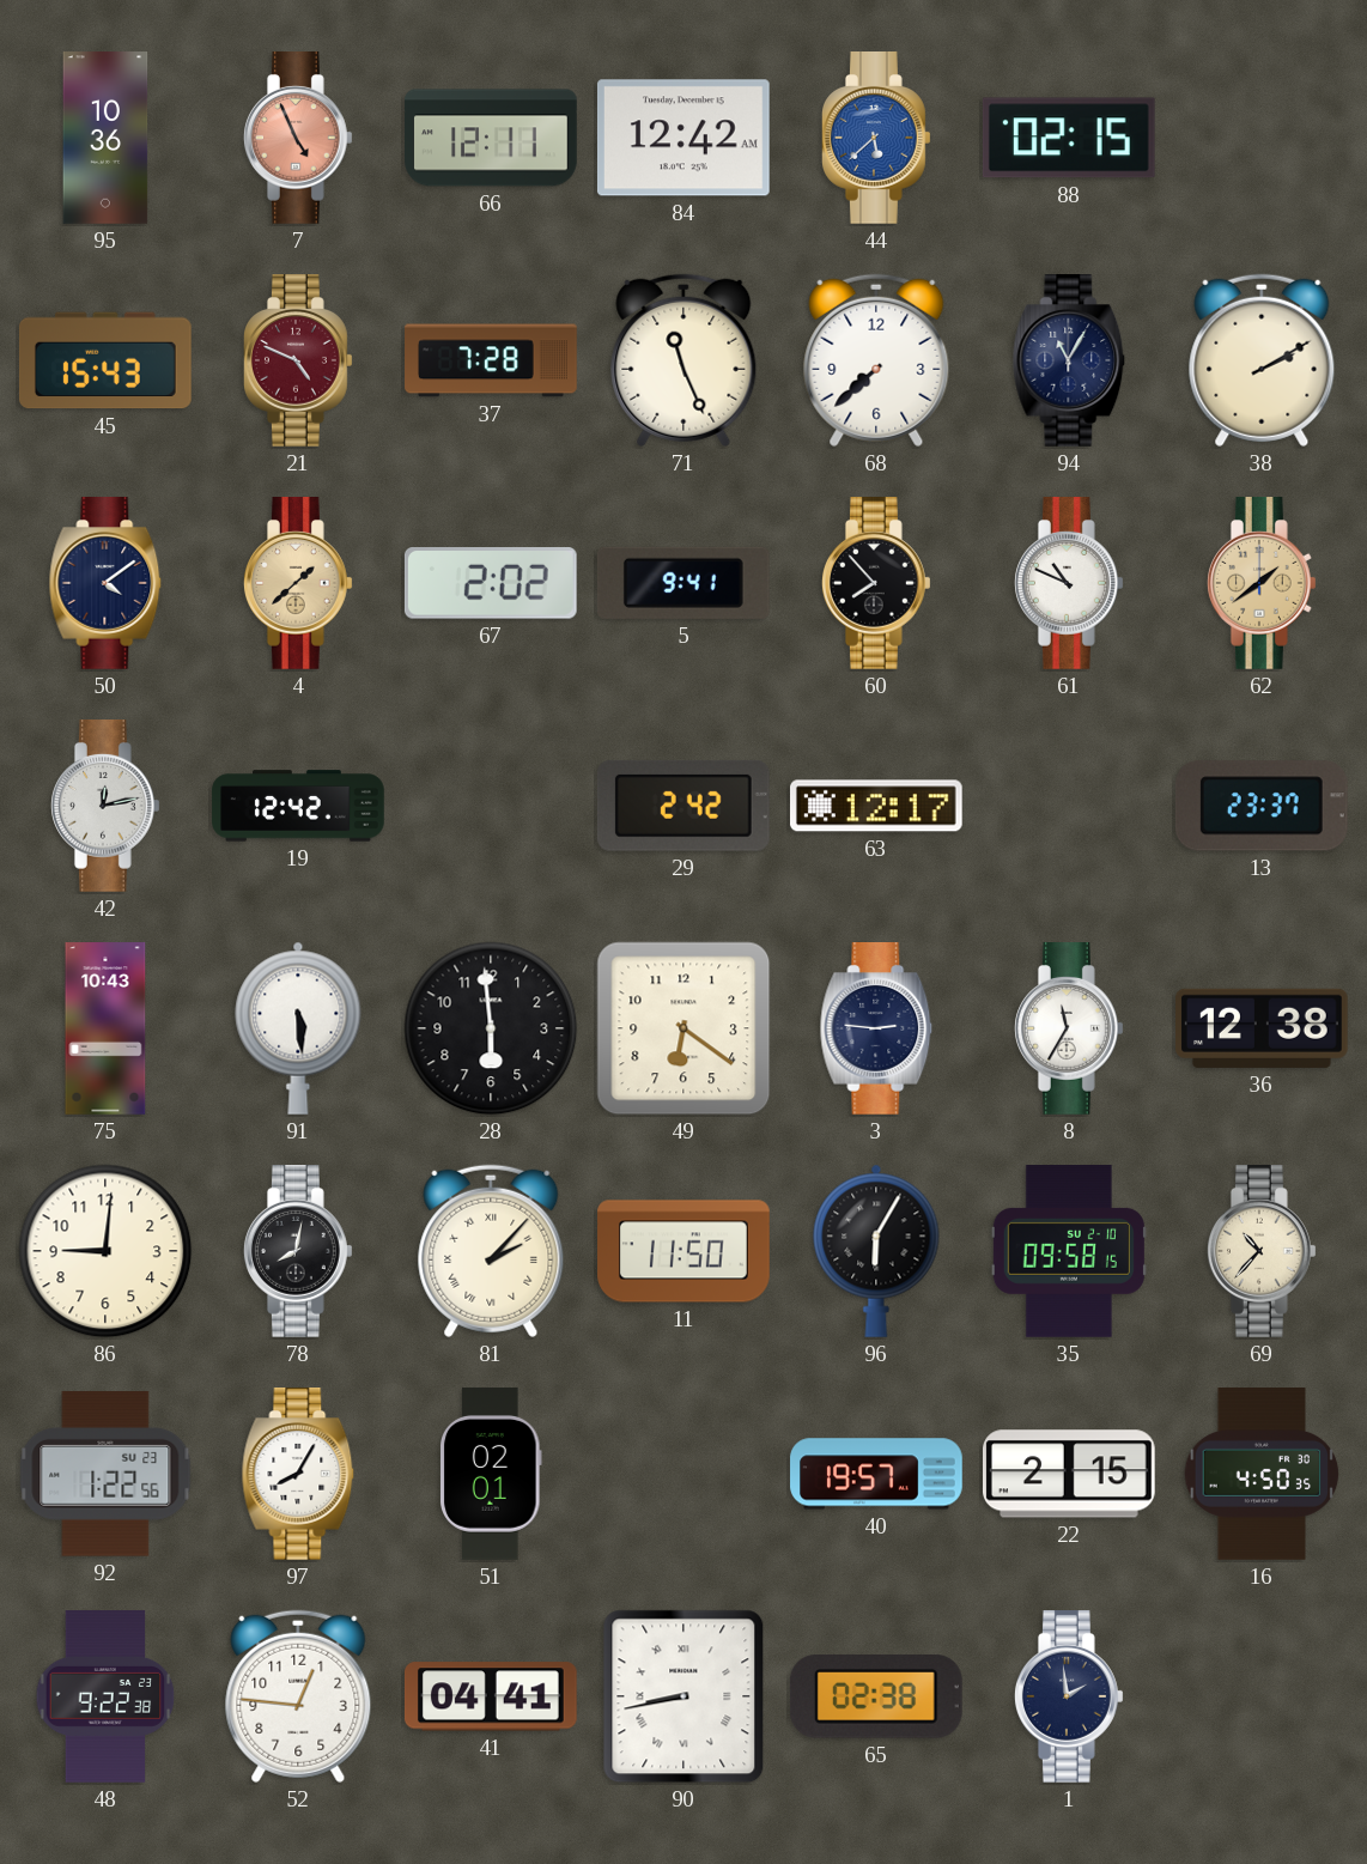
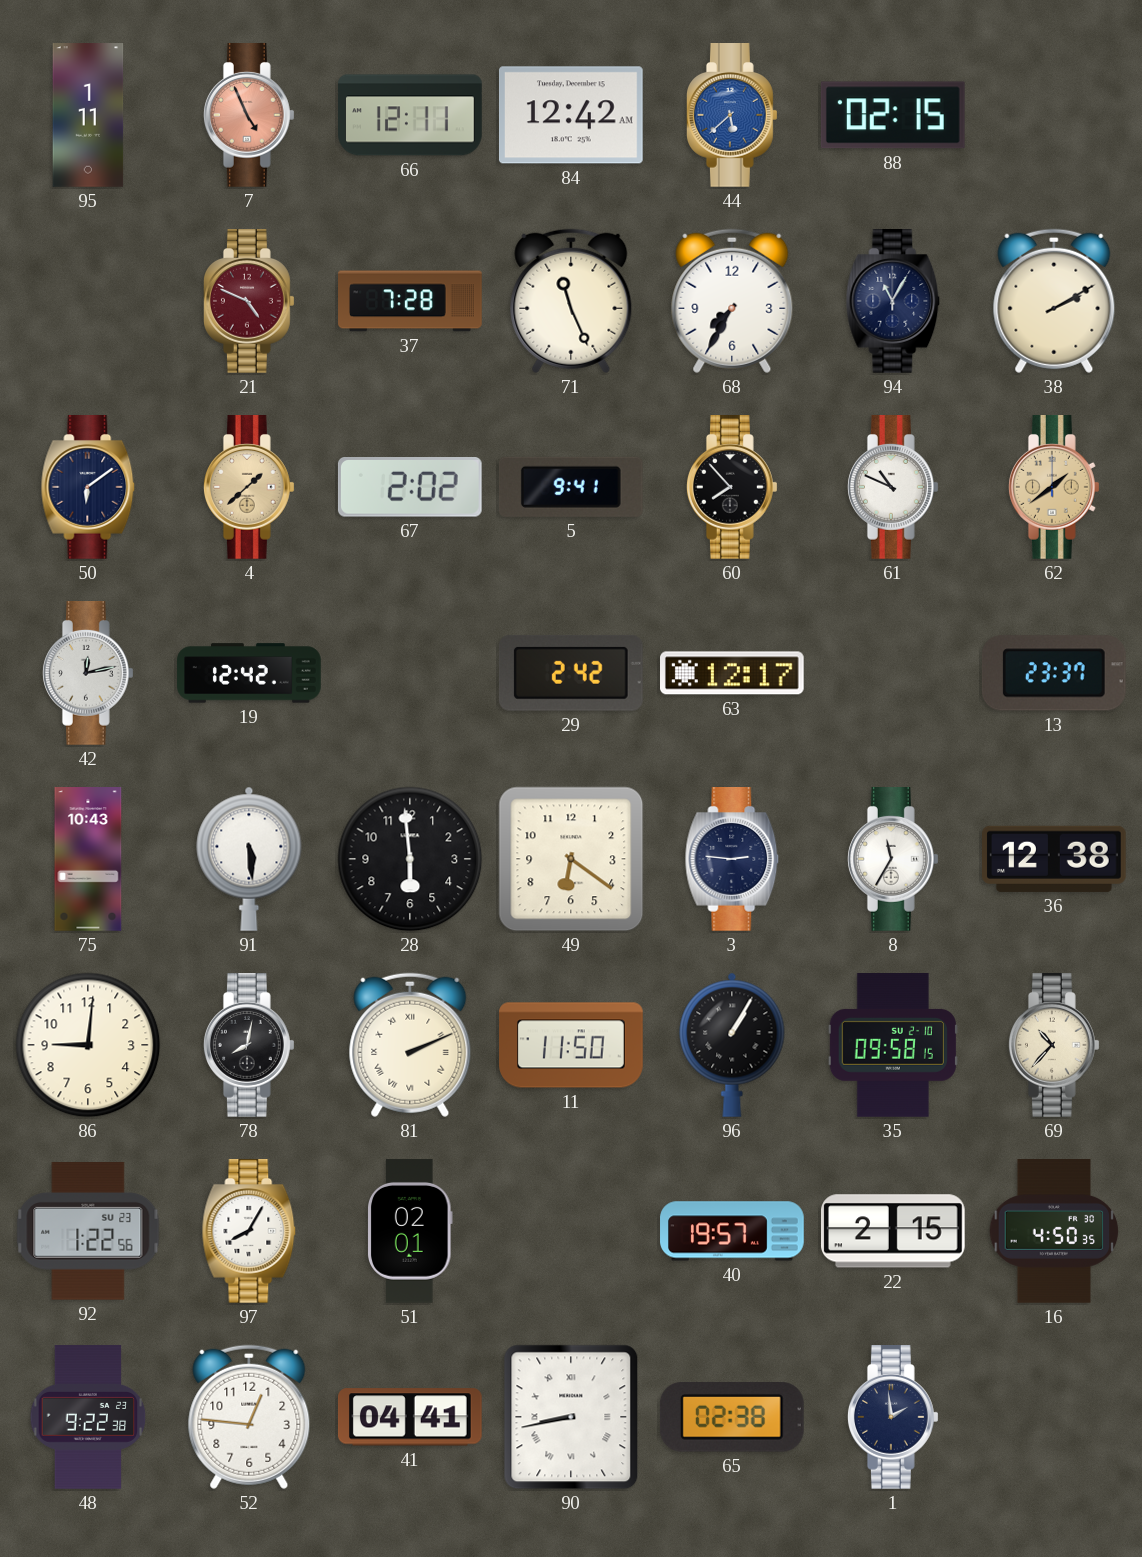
95: 10:36 -> 1:11 (88, 115)
45: 15:43 -> none (105, 360)
68: 7:38 -> 7:35 (732, 301)
50: 4:09 -> 6:09 (88, 488)
81: 2:07 -> 2:11 (410, 1045)
96: 6:05 -> 1:05 (732, 1045)
